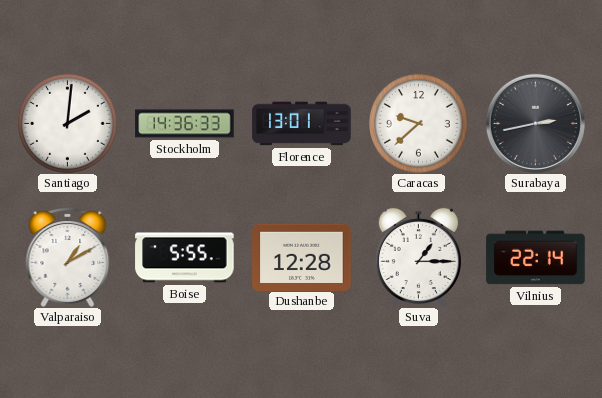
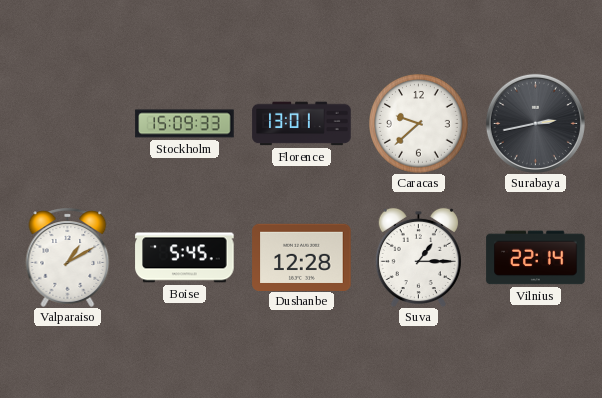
Santiago: 2:01 -> none (68, 124)
Stockholm: 14:36 -> 15:09 (185, 124)
Boise: 5:55 -> 5:45 (185, 258)
